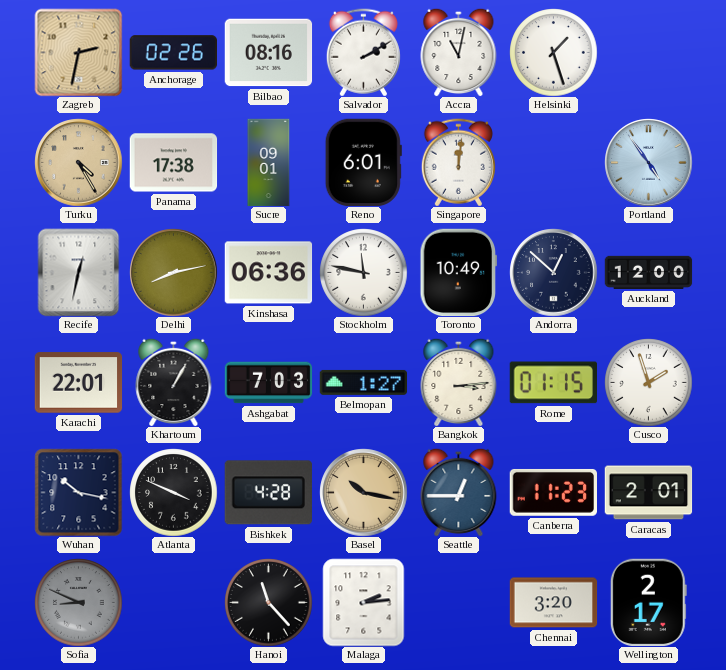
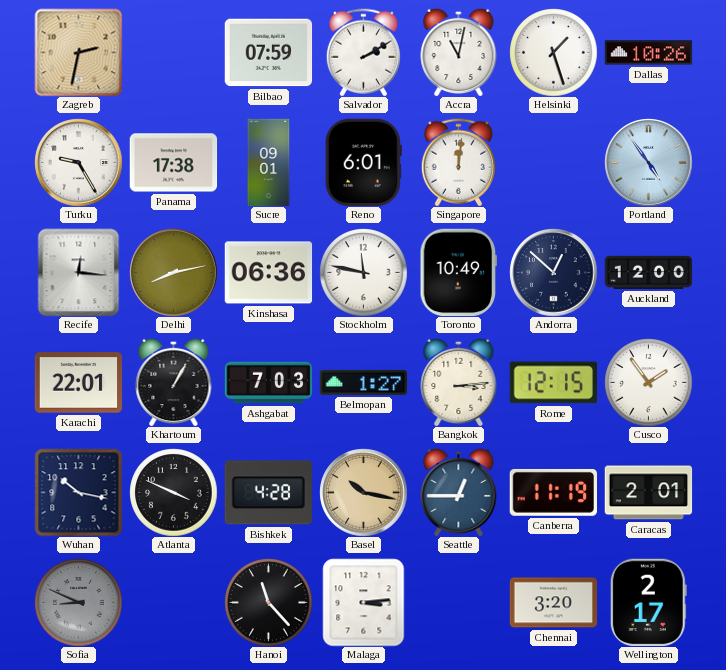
Anchorage: 02:26 -> none (173, 53)
Bilbao: 08:16 -> 07:59 (268, 53)
Dallas: none -> 10:26 (648, 53)
Turku: 4:25 -> 9:25 (78, 162)
Turku dial: champagne -> white (78, 162)
Recife: 12:32 -> 12:16 (79, 272)
Rome: 01:15 -> 12:15 (553, 383)
Cusco: 1:57 -> 1:54 (648, 382)
Canberra: 11:23 -> 11:19 (553, 492)
Malaga: 2:14 -> 3:14 (364, 602)
